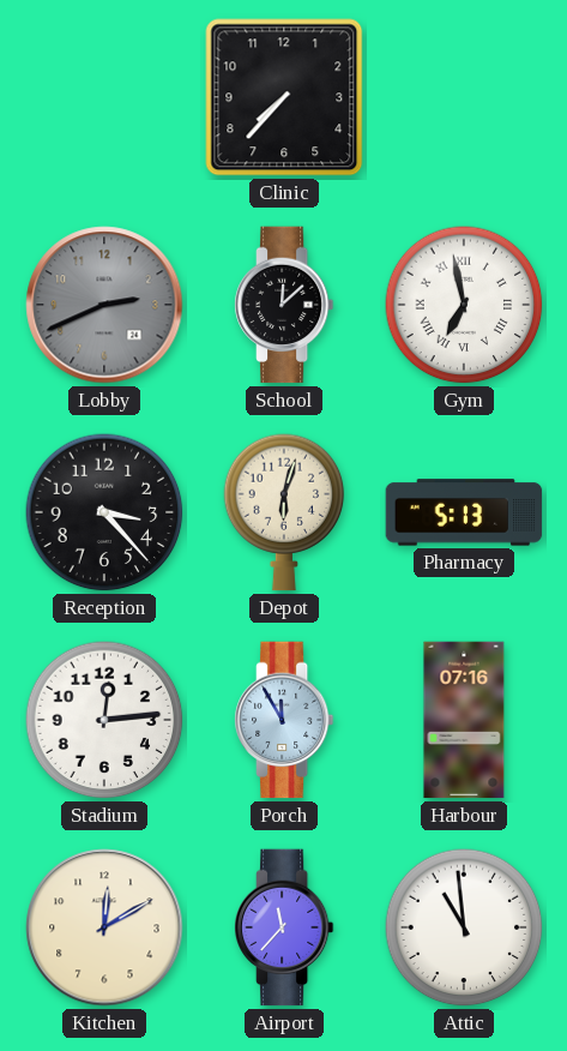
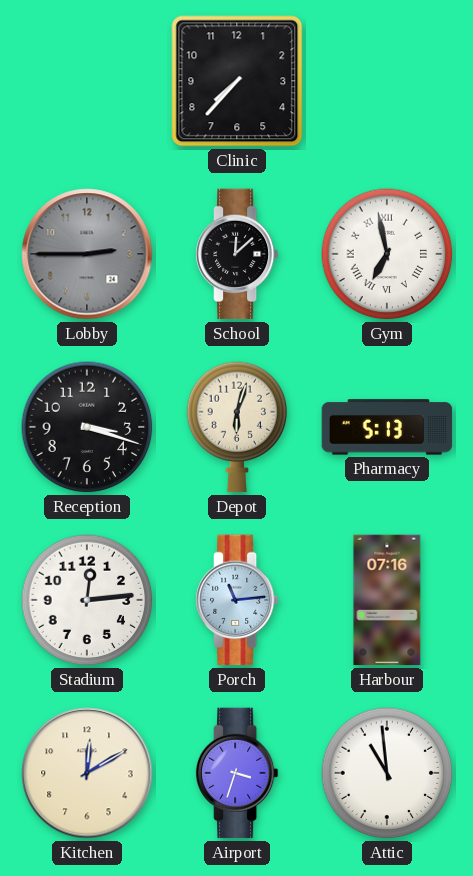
Lobby: 2:41 -> 2:45 (87, 254)
Reception: 3:23 -> 3:18 (87, 427)
Porch: 11:55 -> 11:14 (237, 600)
Airport: 11:37 -> 3:33 (237, 773)
